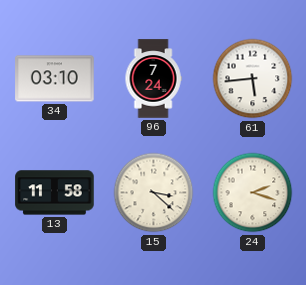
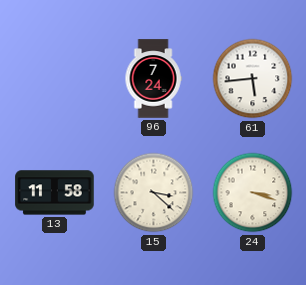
34: 03:10 -> none (55, 79)
24: 2:18 -> 3:18 (253, 193)
